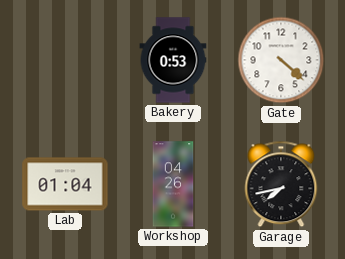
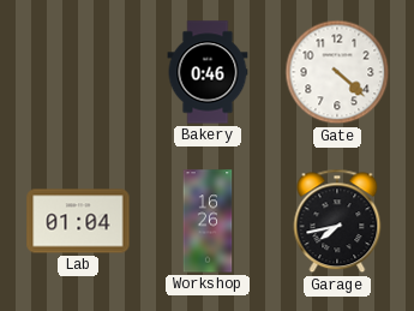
Bakery: 0:53 -> 0:46 (208, 72)
Workshop: 04:26 -> 16:26 (208, 221)
